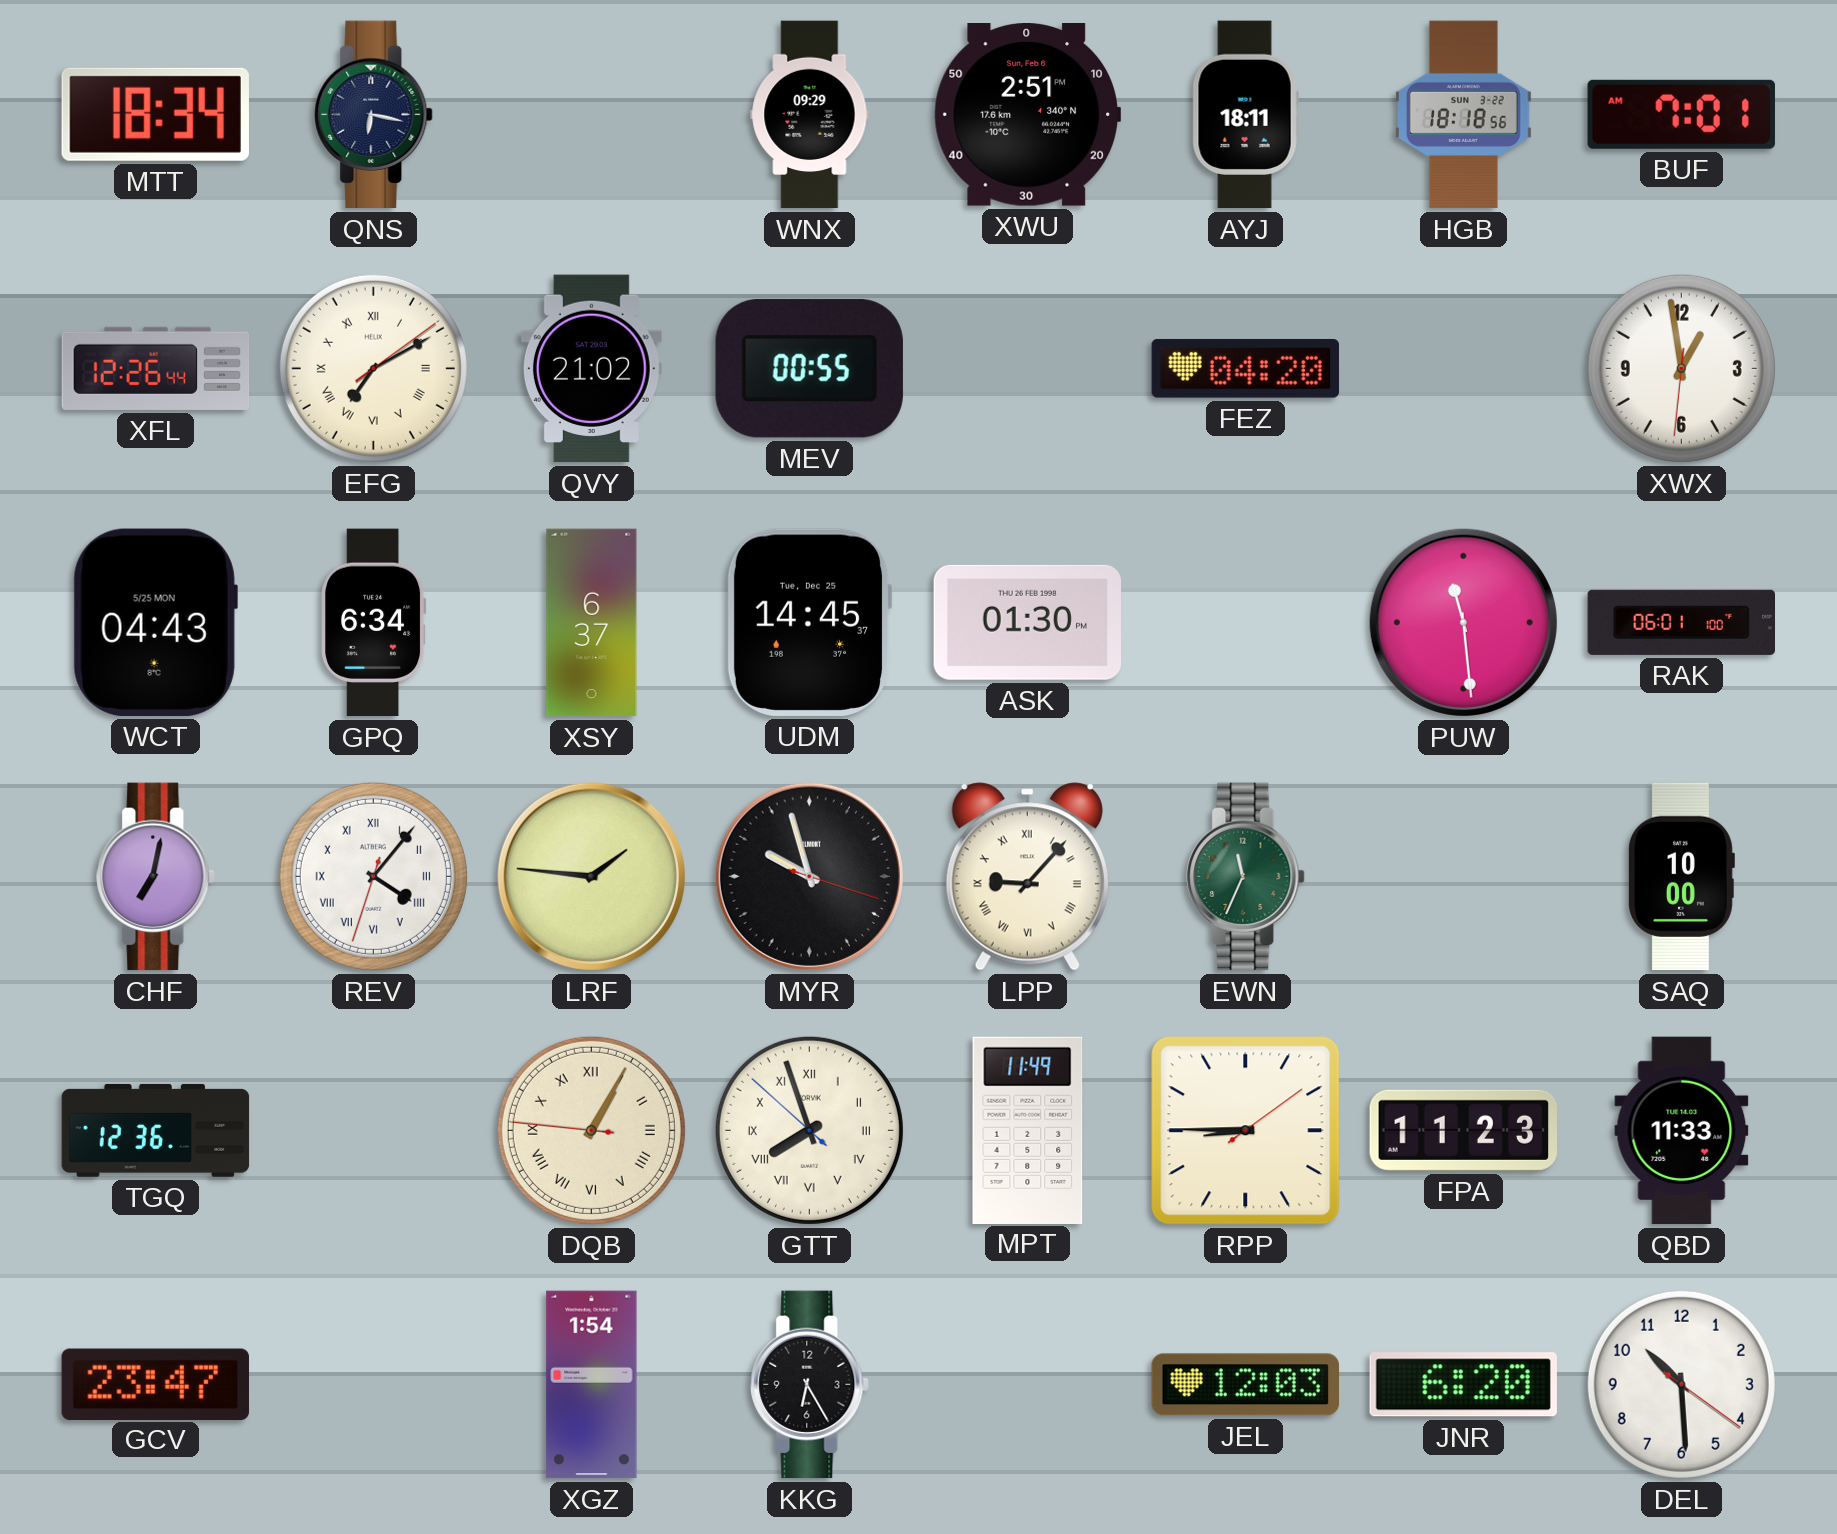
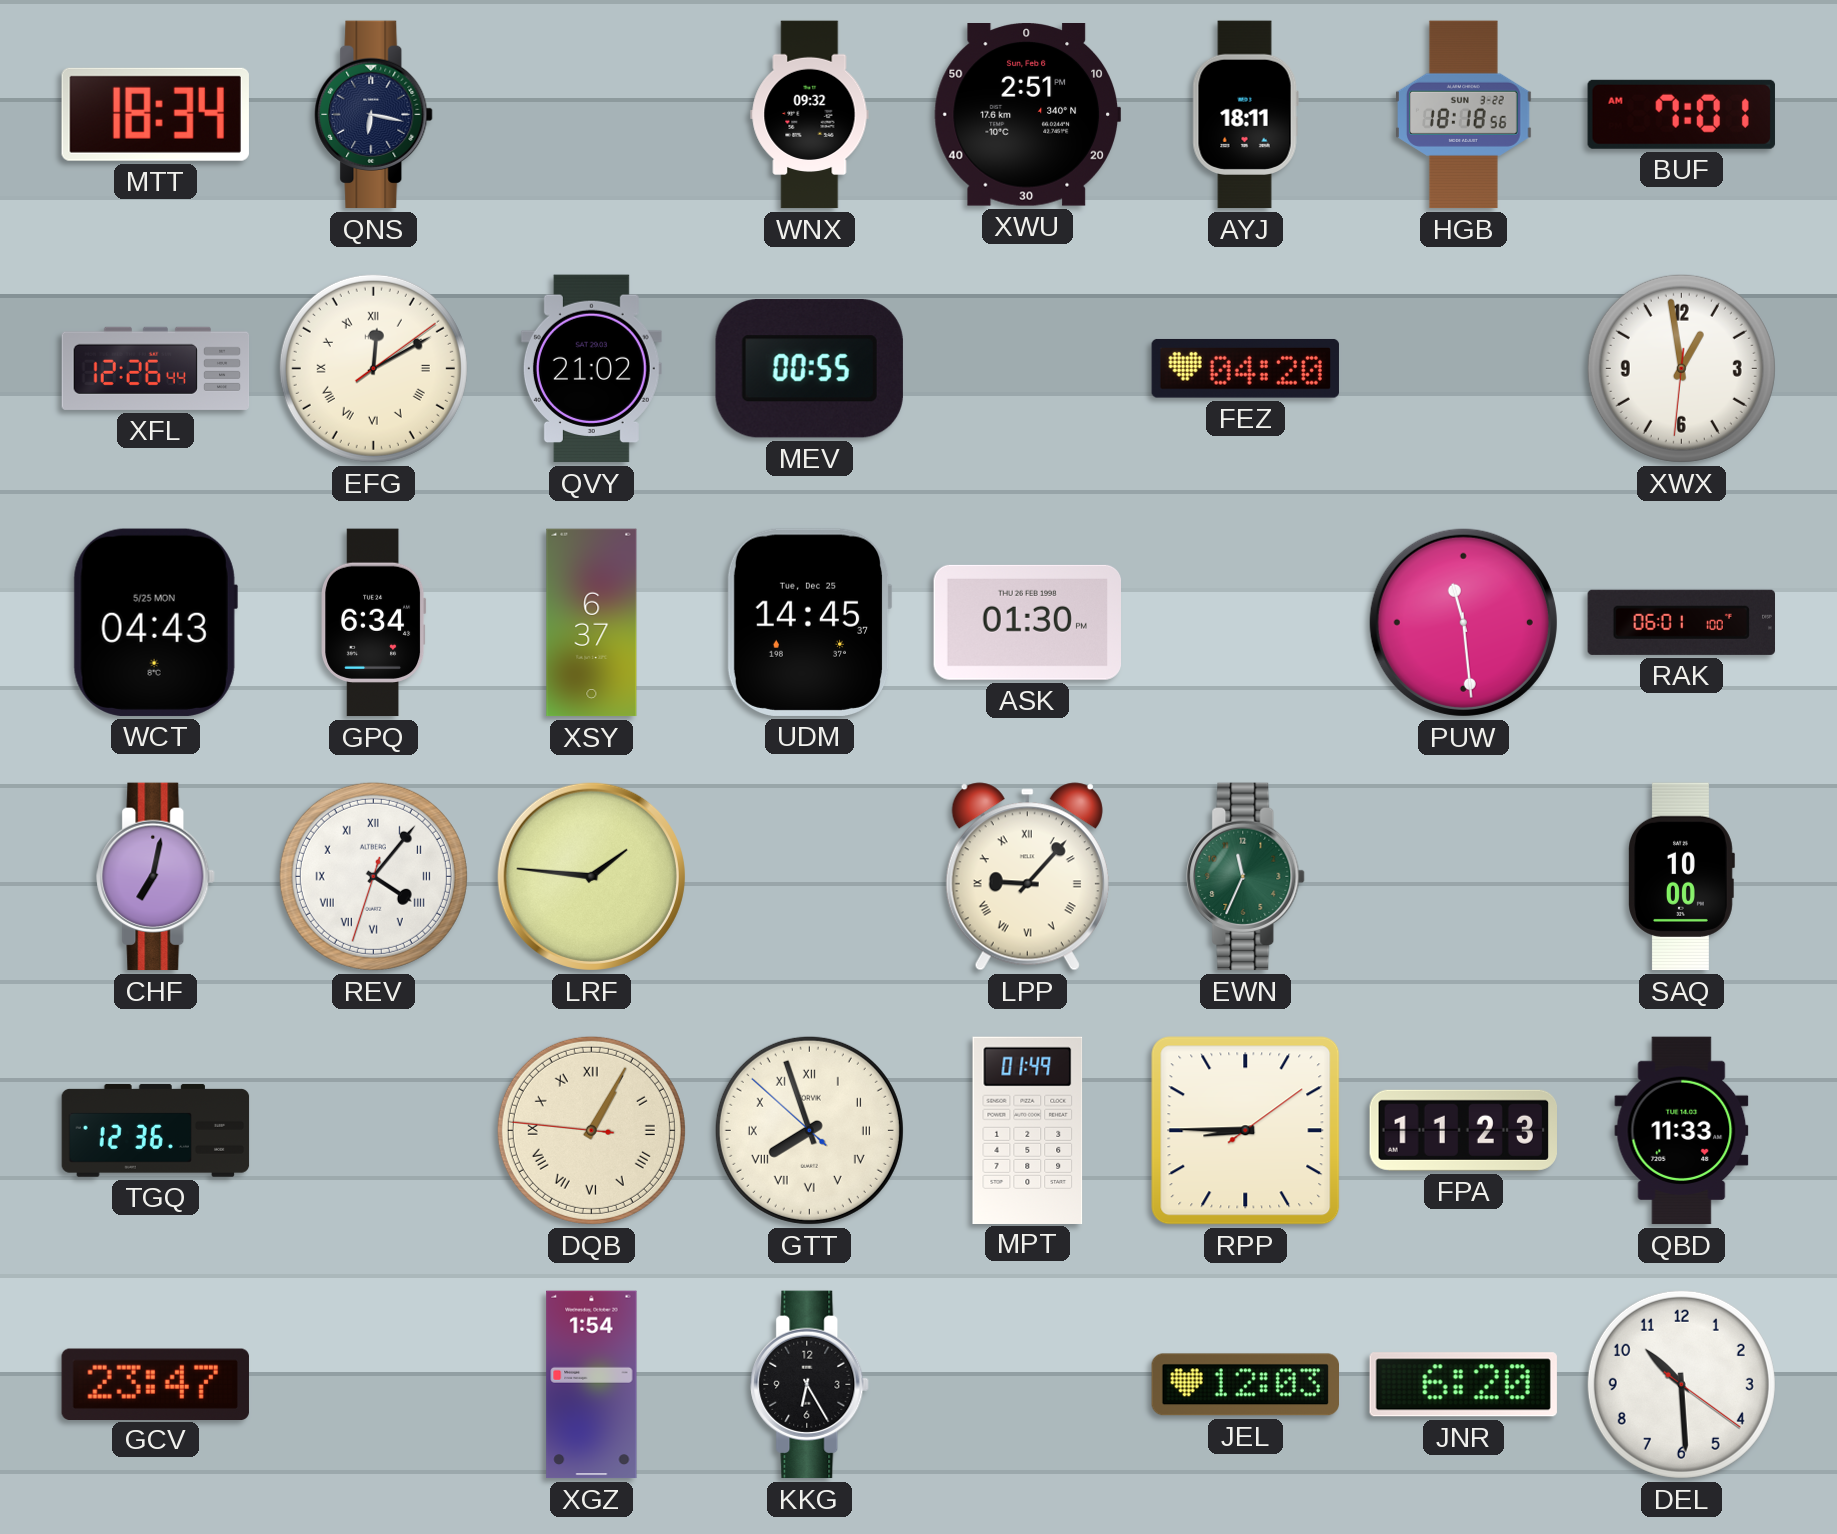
WNX: 09:29 -> 09:32 (810, 115)
EFG: 7:10 -> 12:10 (373, 368)
MYR: 9:57 -> none (809, 876)
MPT: 11:49 -> 01:49 (1028, 1130)
